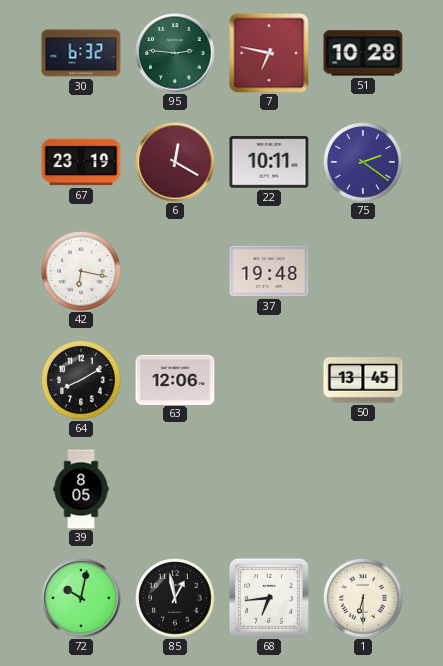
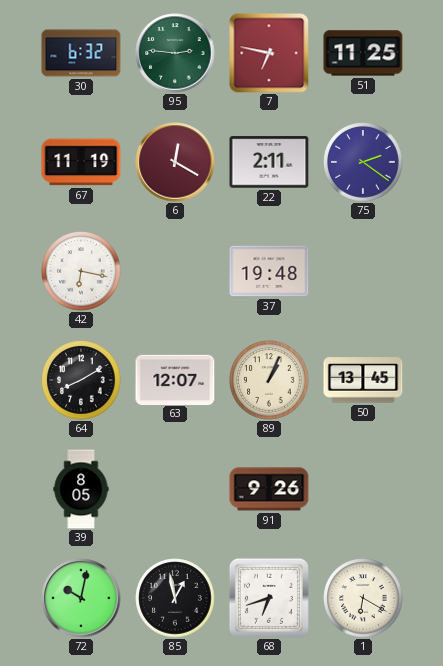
51: 10:28 -> 11:25 (363, 53)
67: 23:19 -> 11:19 (81, 162)
22: 10:11 -> 2:11 (269, 162)
63: 12:06 -> 12:07 (175, 379)
89: none -> 1:04 (269, 380)
91: none -> 9:26 (269, 489)
68: 6:44 -> 6:42 (269, 598)
1: 6:30 -> 6:20 (363, 598)
